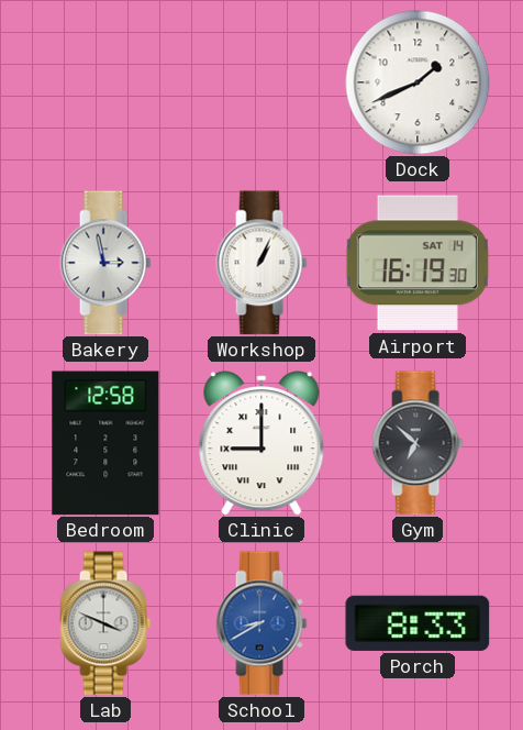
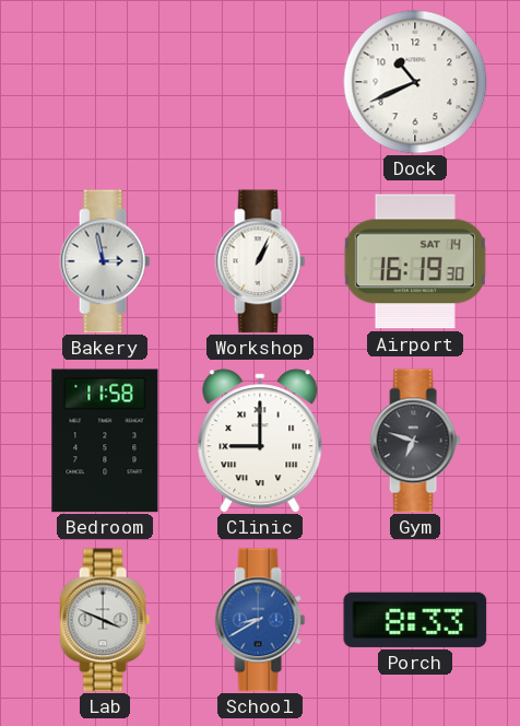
Dock: 1:41 -> 10:41 (415, 82)
Bedroom: 12:58 -> 11:58 (105, 441)
Gym: 6:52 -> 6:48 (415, 441)
